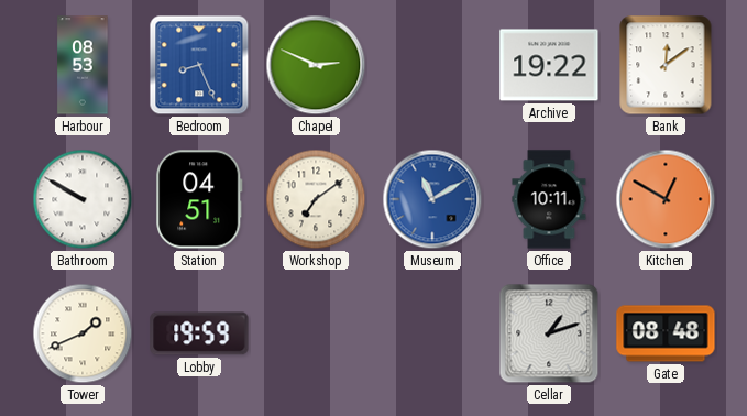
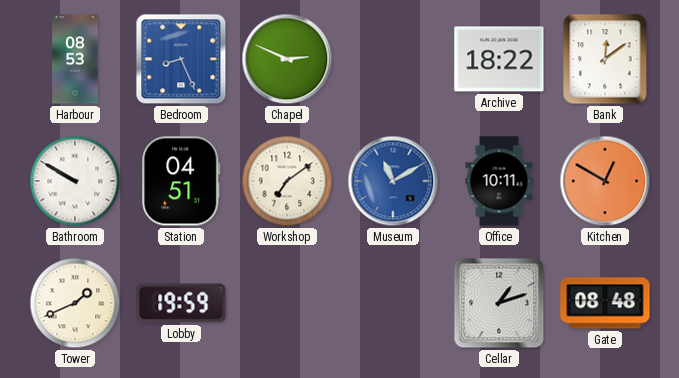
Archive: 19:22 -> 18:22 (499, 59)
